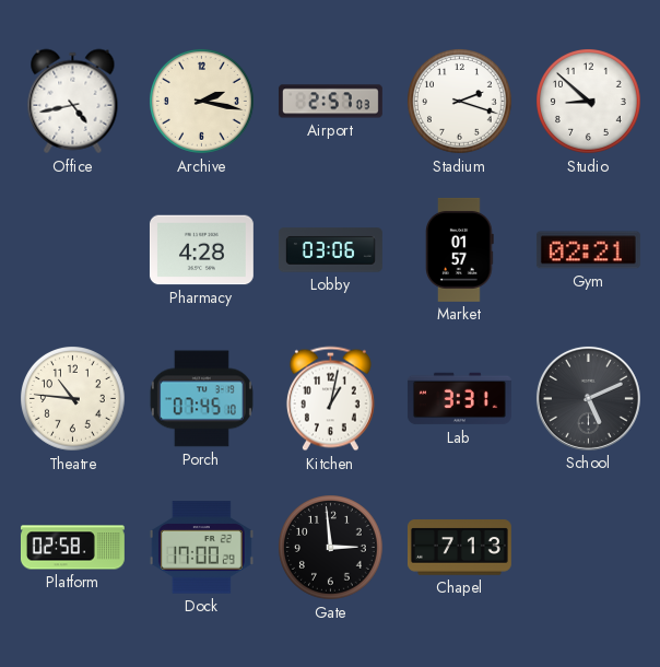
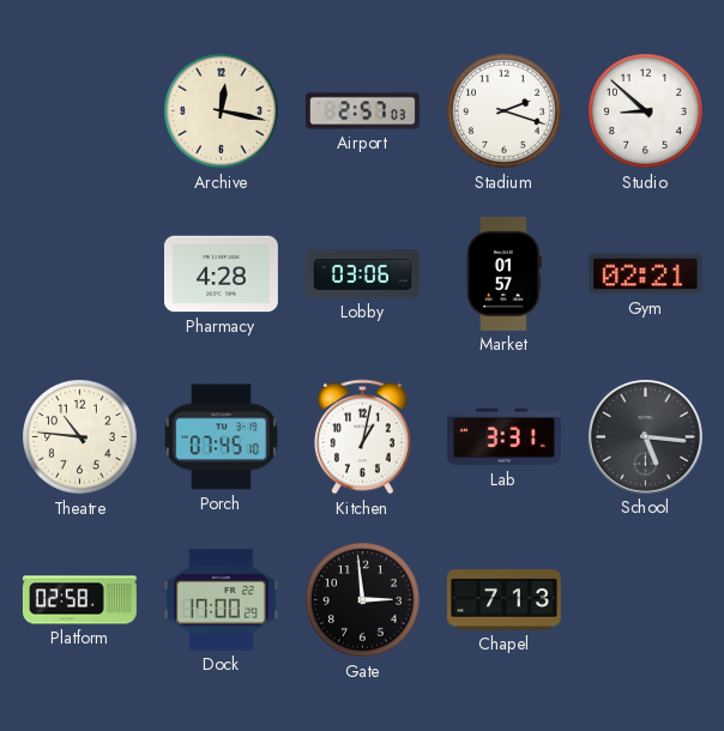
Office: 4:43 -> none (73, 102)
Archive: 2:17 -> 12:17 (222, 111)
School: 5:11 -> 5:16 (645, 436)
